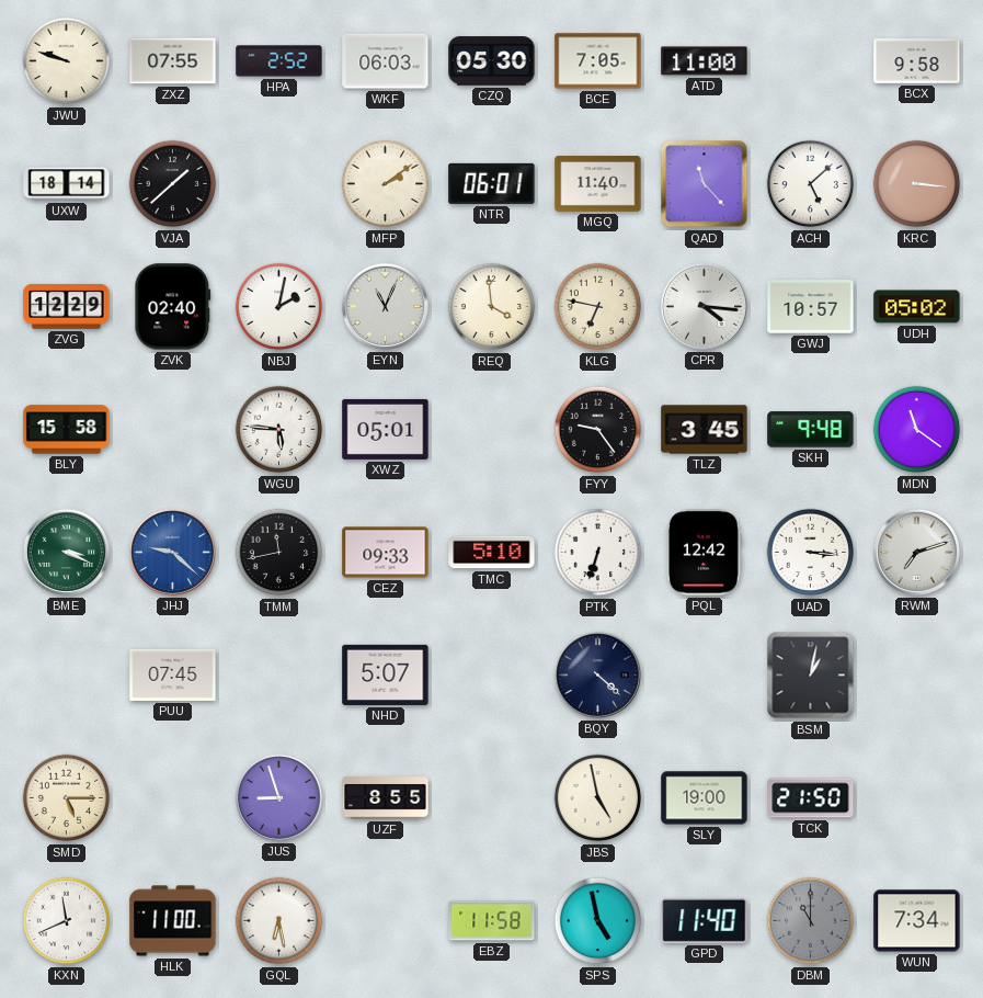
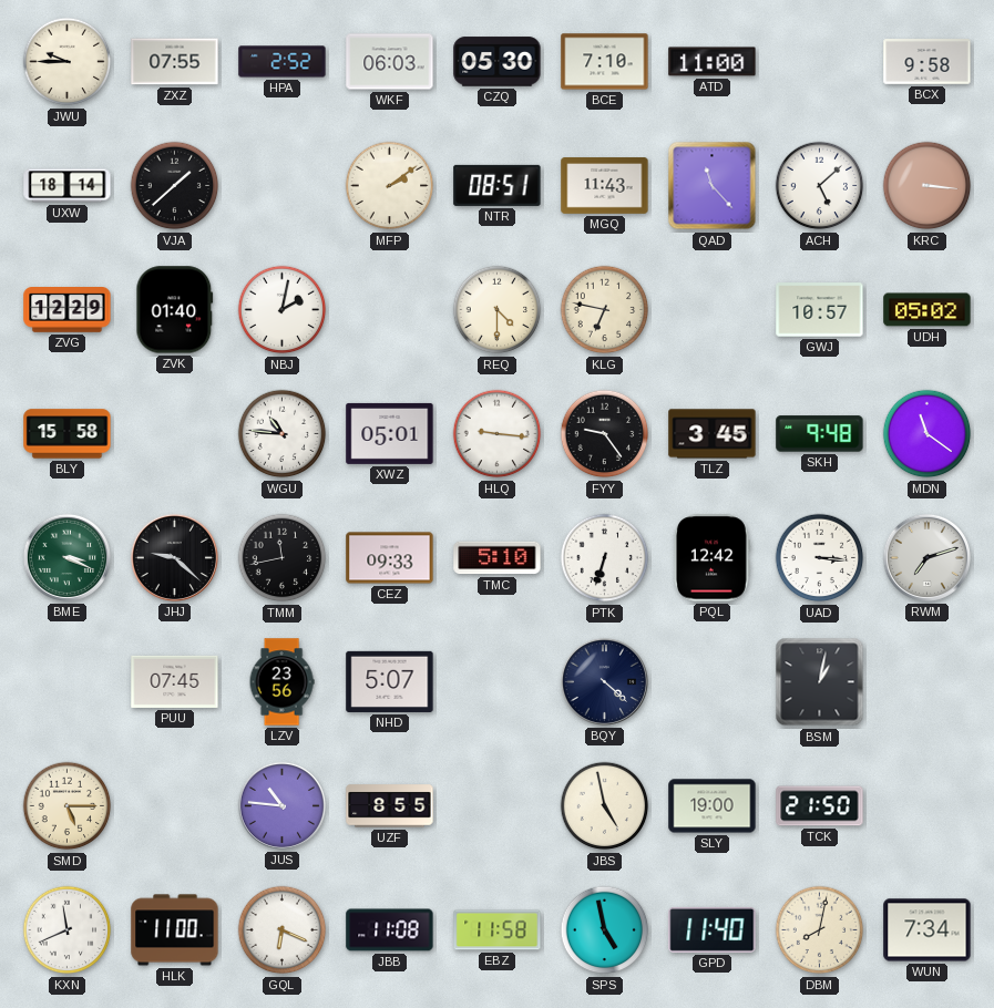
JWU: 9:48 -> 9:45 (68, 62)
BCE: 7:05 -> 7:10 (605, 62)
NTR: 06:01 -> 08:51 (498, 185)
MGQ: 11:40 -> 11:43 (605, 186)
ZVK: 02:40 -> 01:40 (175, 310)
EYN: 11:04 -> none (385, 306)
REQ: 3:59 -> 4:30 (498, 310)
CPR: 4:16 -> none (704, 306)
WGU: 5:46 -> 10:46 (283, 434)
HLQ: none -> 9:16 (498, 434)
JHJ dial: blue -> black (174, 557)
LZV: none -> 23:56 (281, 682)
JUS: 8:57 -> 10:46 (281, 805)
GQL: 6:28 -> 6:19 (283, 930)
JBB: none -> 11:08 (390, 930)
DBM: 11:00 -> 8:02 (820, 930)
DBM dial: grey -> cream (820, 930)
